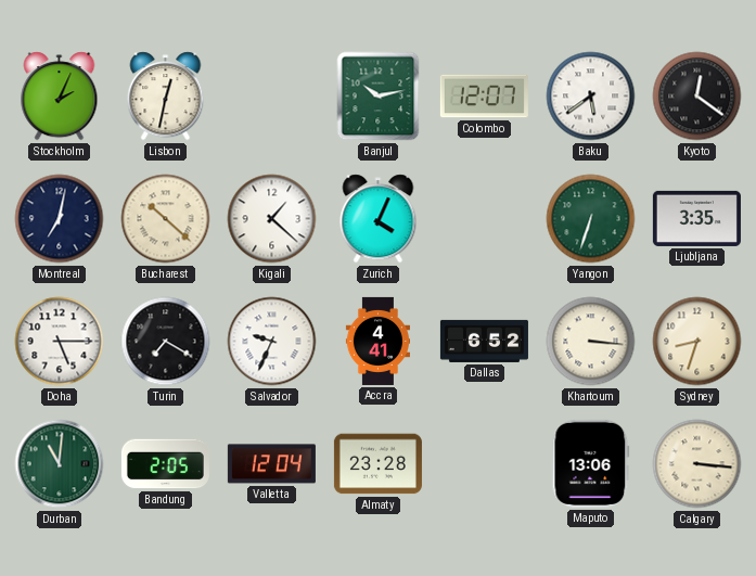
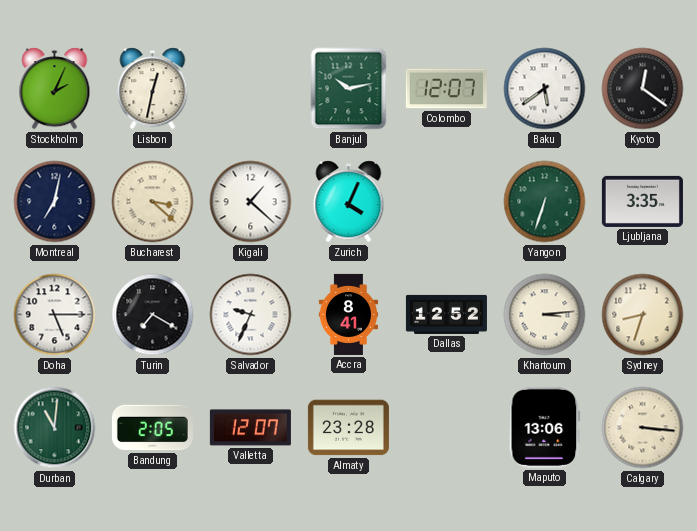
Bucharest: 10:22 -> 3:22 (153, 202)
Accra: 4:41 -> 8:41 (348, 314)
Dallas: 6:52 -> 12:52 (446, 314)
Khartoum: 3:16 -> 3:14 (545, 315)
Valletta: 12:04 -> 12:07 (250, 428)
